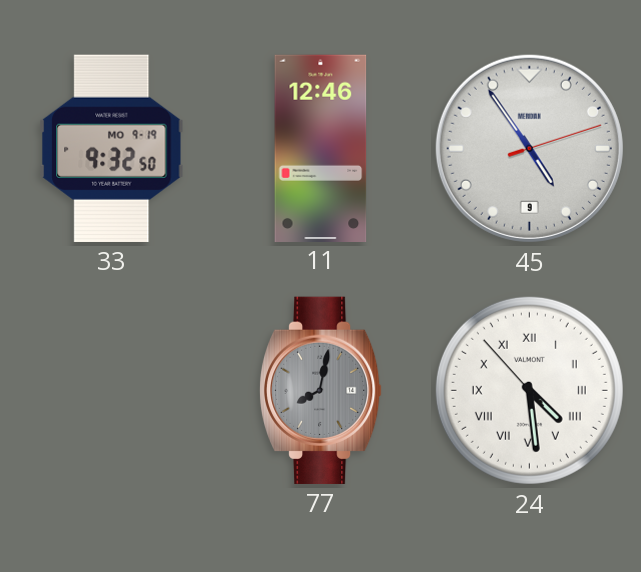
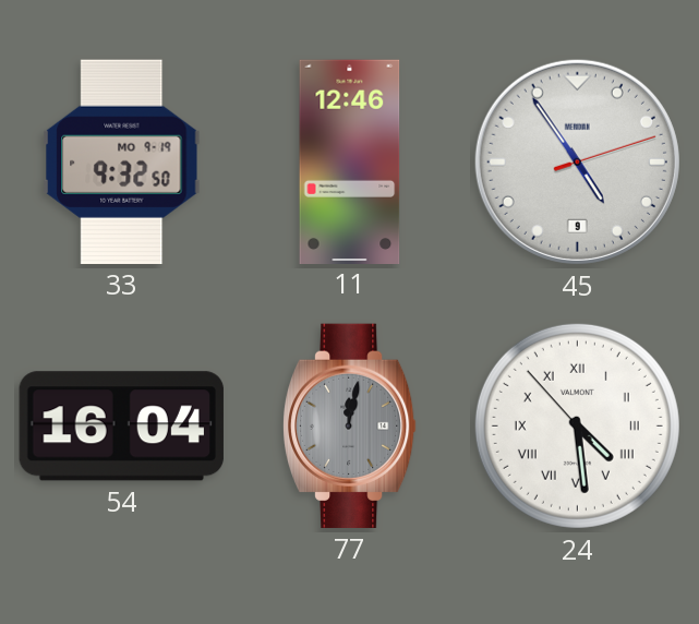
54: none -> 16:04 (121, 427)
77: 8:02 -> 12:02 (349, 425)
